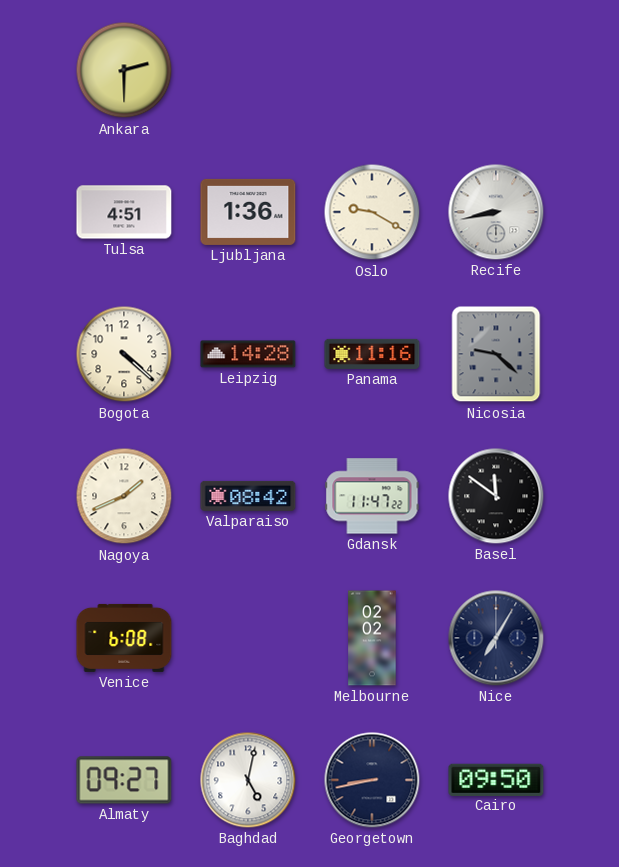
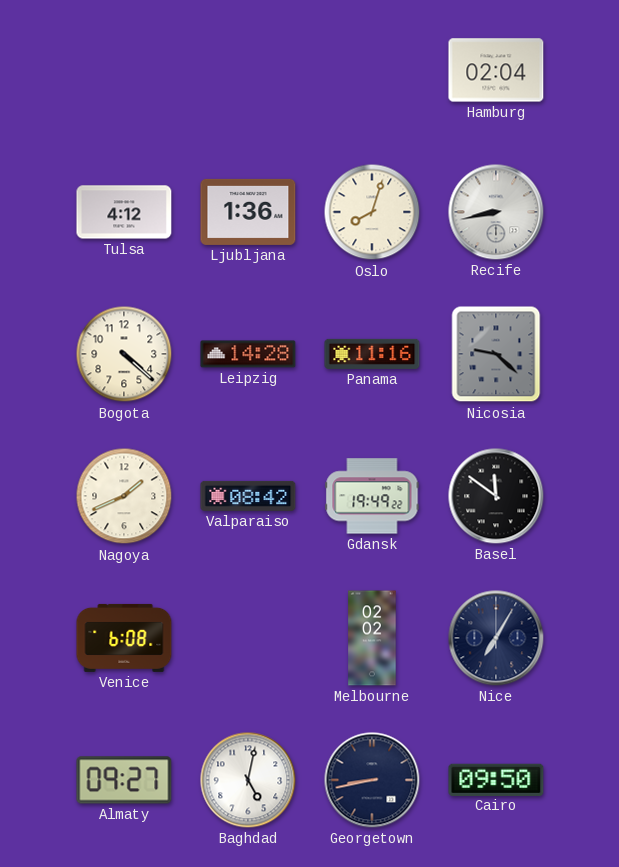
Ankara: 2:30 -> none (124, 70)
Hamburg: none -> 02:04 (496, 70)
Tulsa: 4:51 -> 4:12 (124, 212)
Oslo: 9:20 -> 8:03 (372, 212)
Gdansk: 11:47 -> 19:49 (372, 496)
